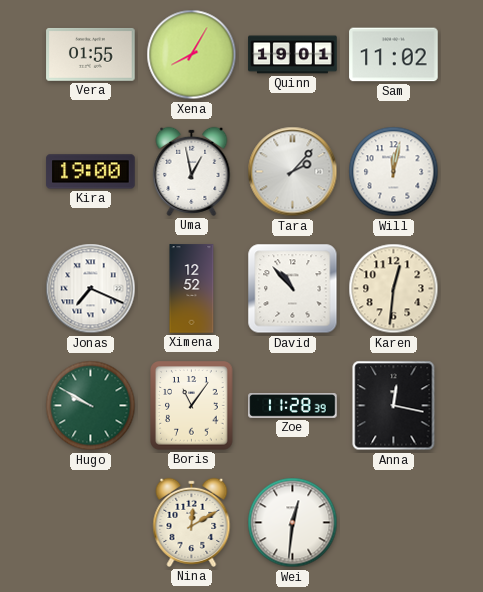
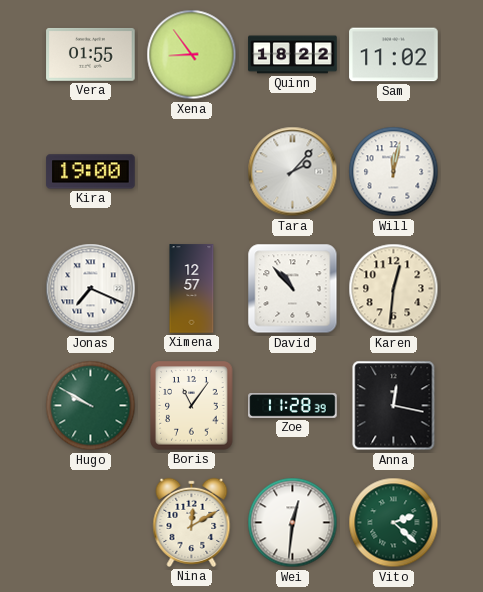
Xena: 8:05 -> 8:54 (192, 55)
Quinn: 19:01 -> 18:22 (293, 55)
Uma: 12:58 -> none (192, 171)
Ximena: 12:52 -> 12:57 (192, 289)
Vito: none -> 2:22 (394, 523)
